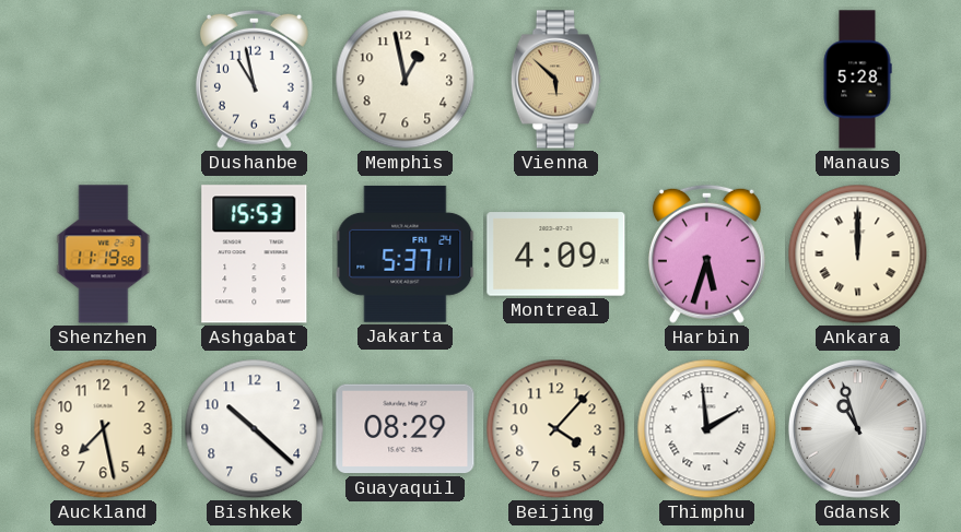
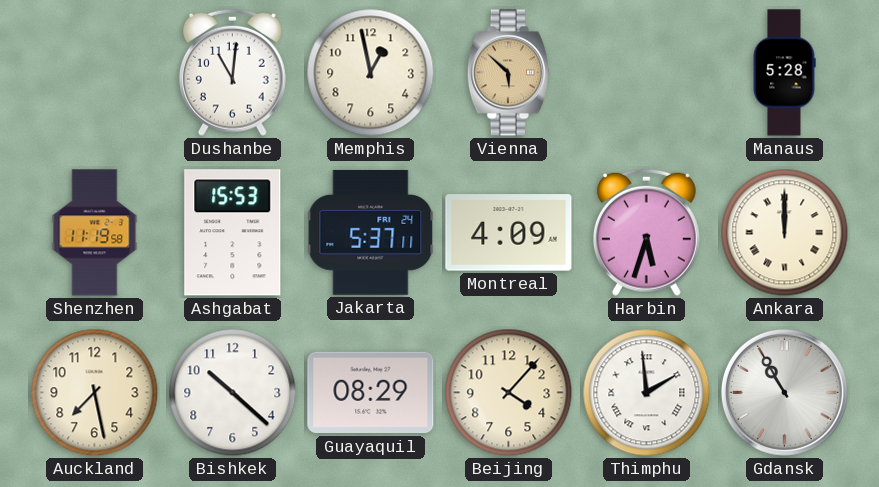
Dushanbe: 10:58 -> 11:01 (232, 72)
Gdansk: 10:57 -> 10:55 (784, 392)
